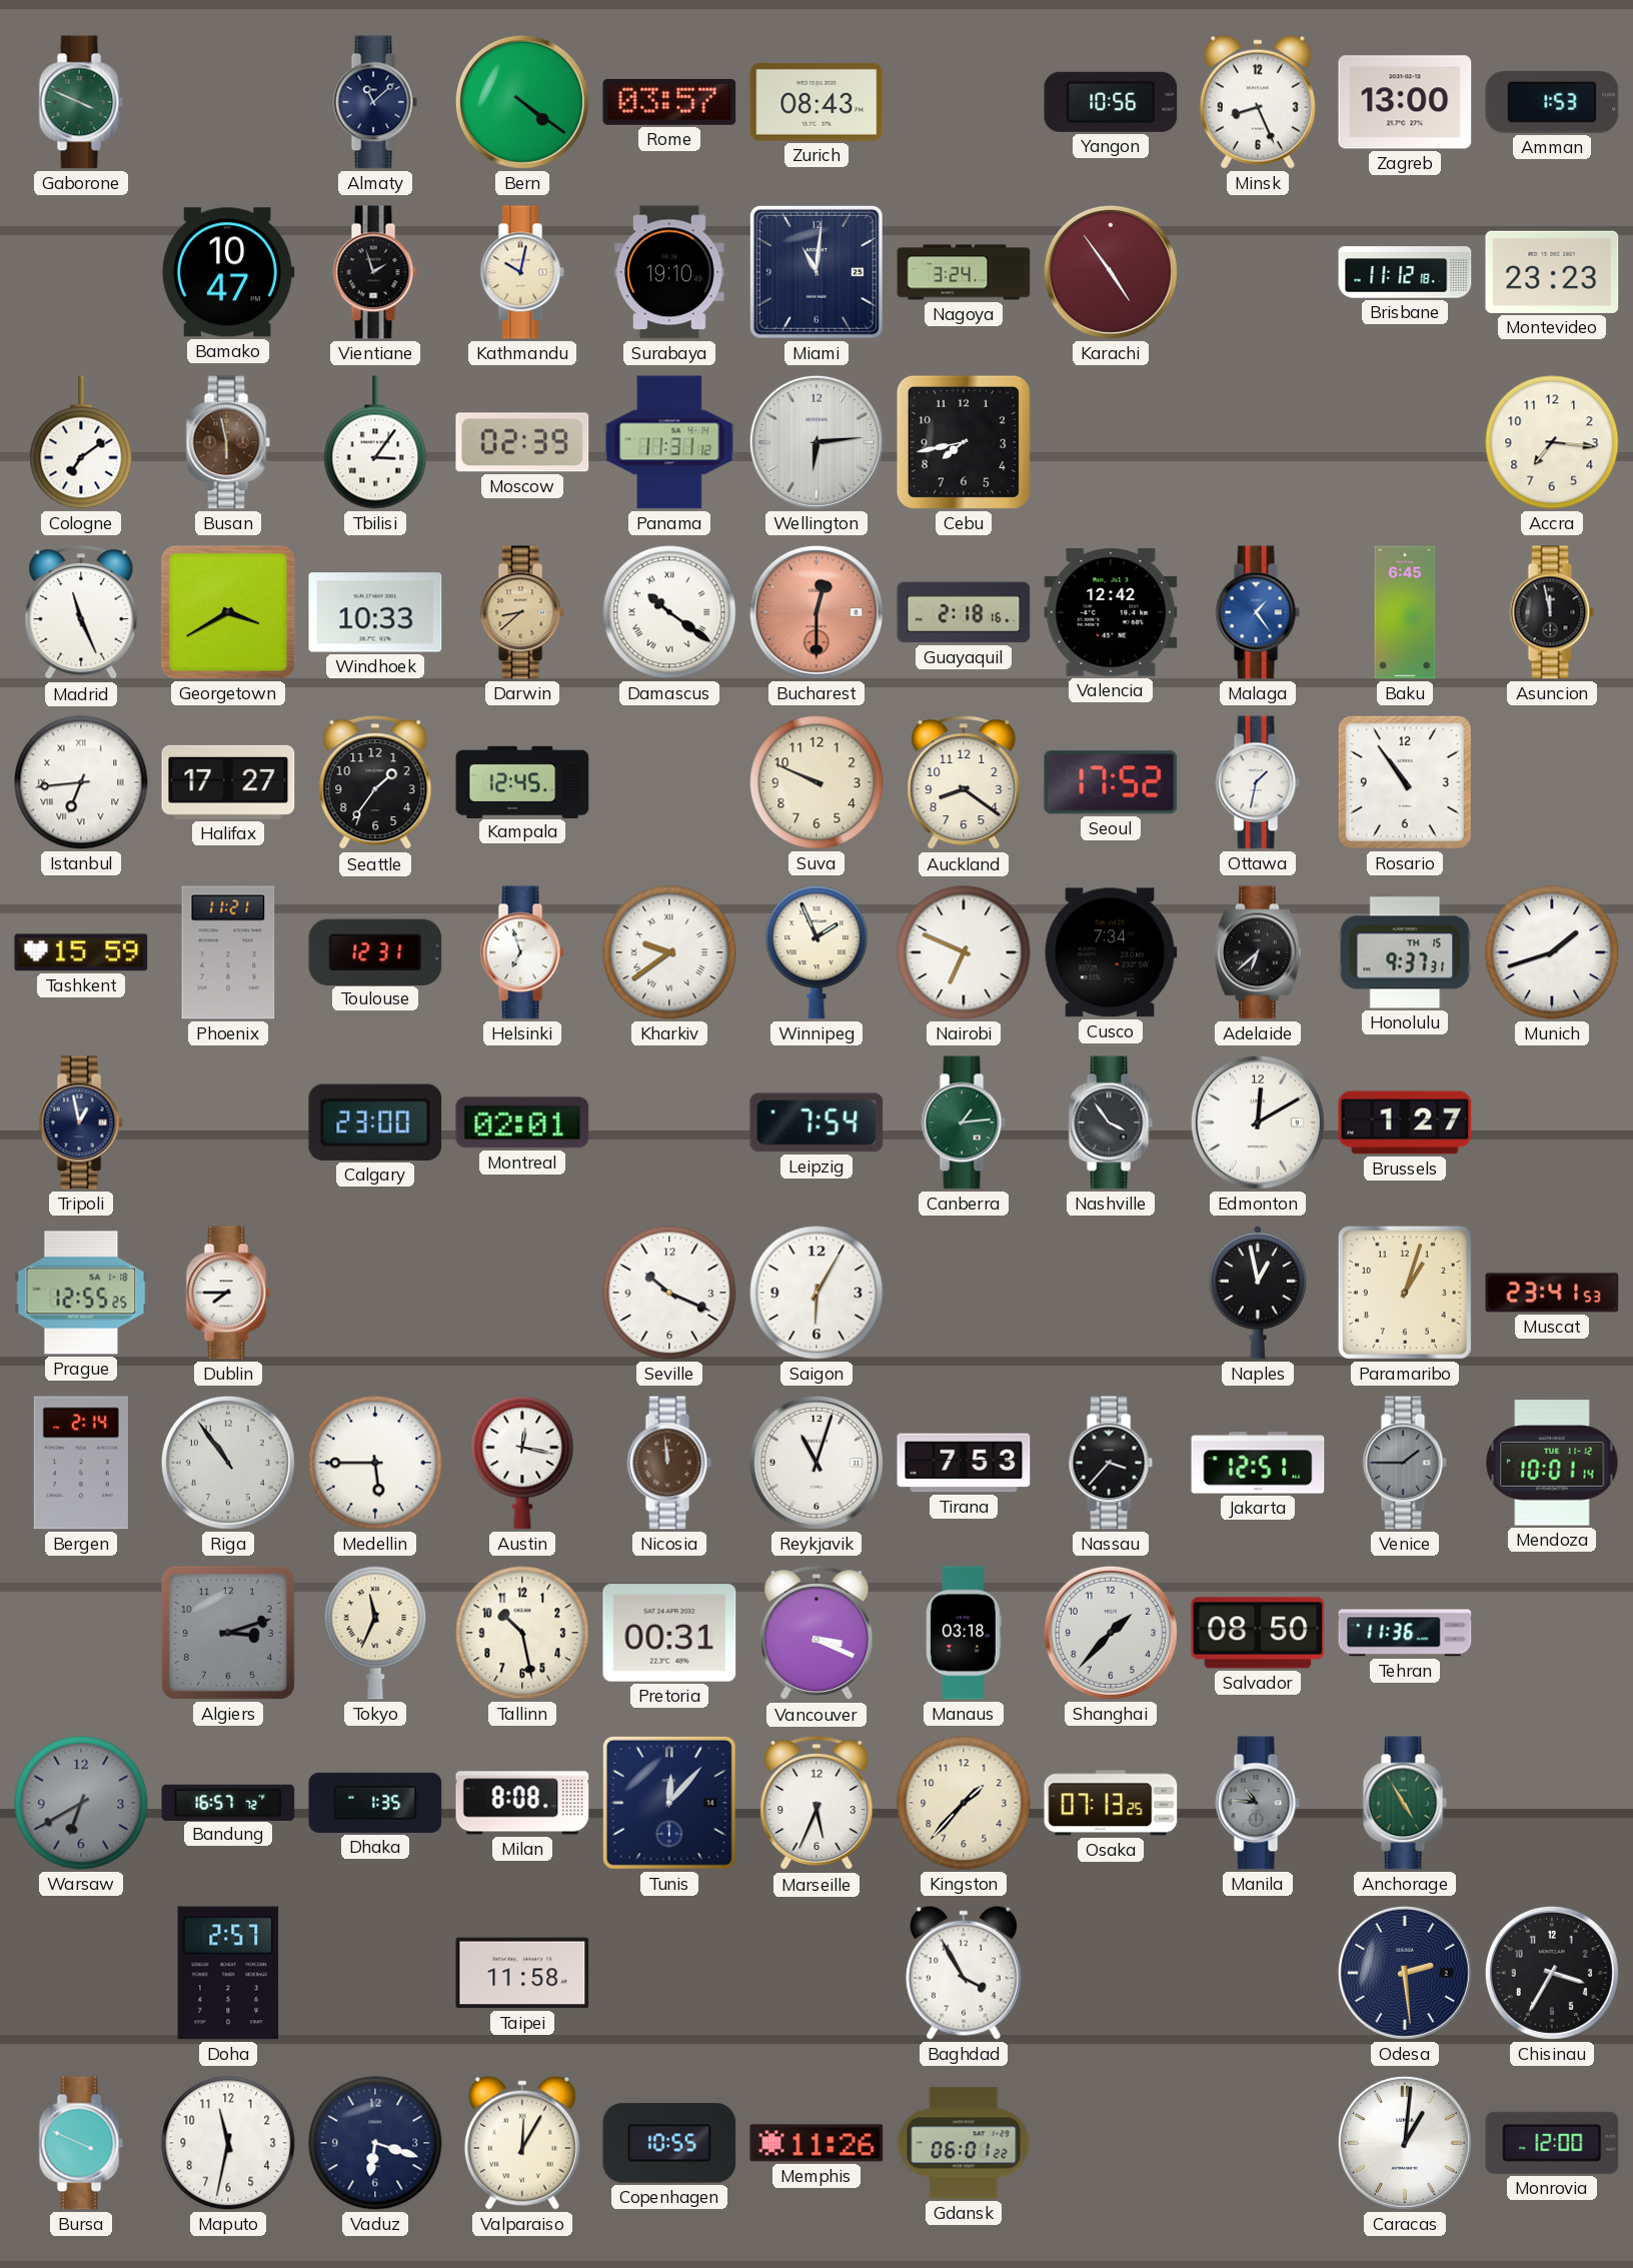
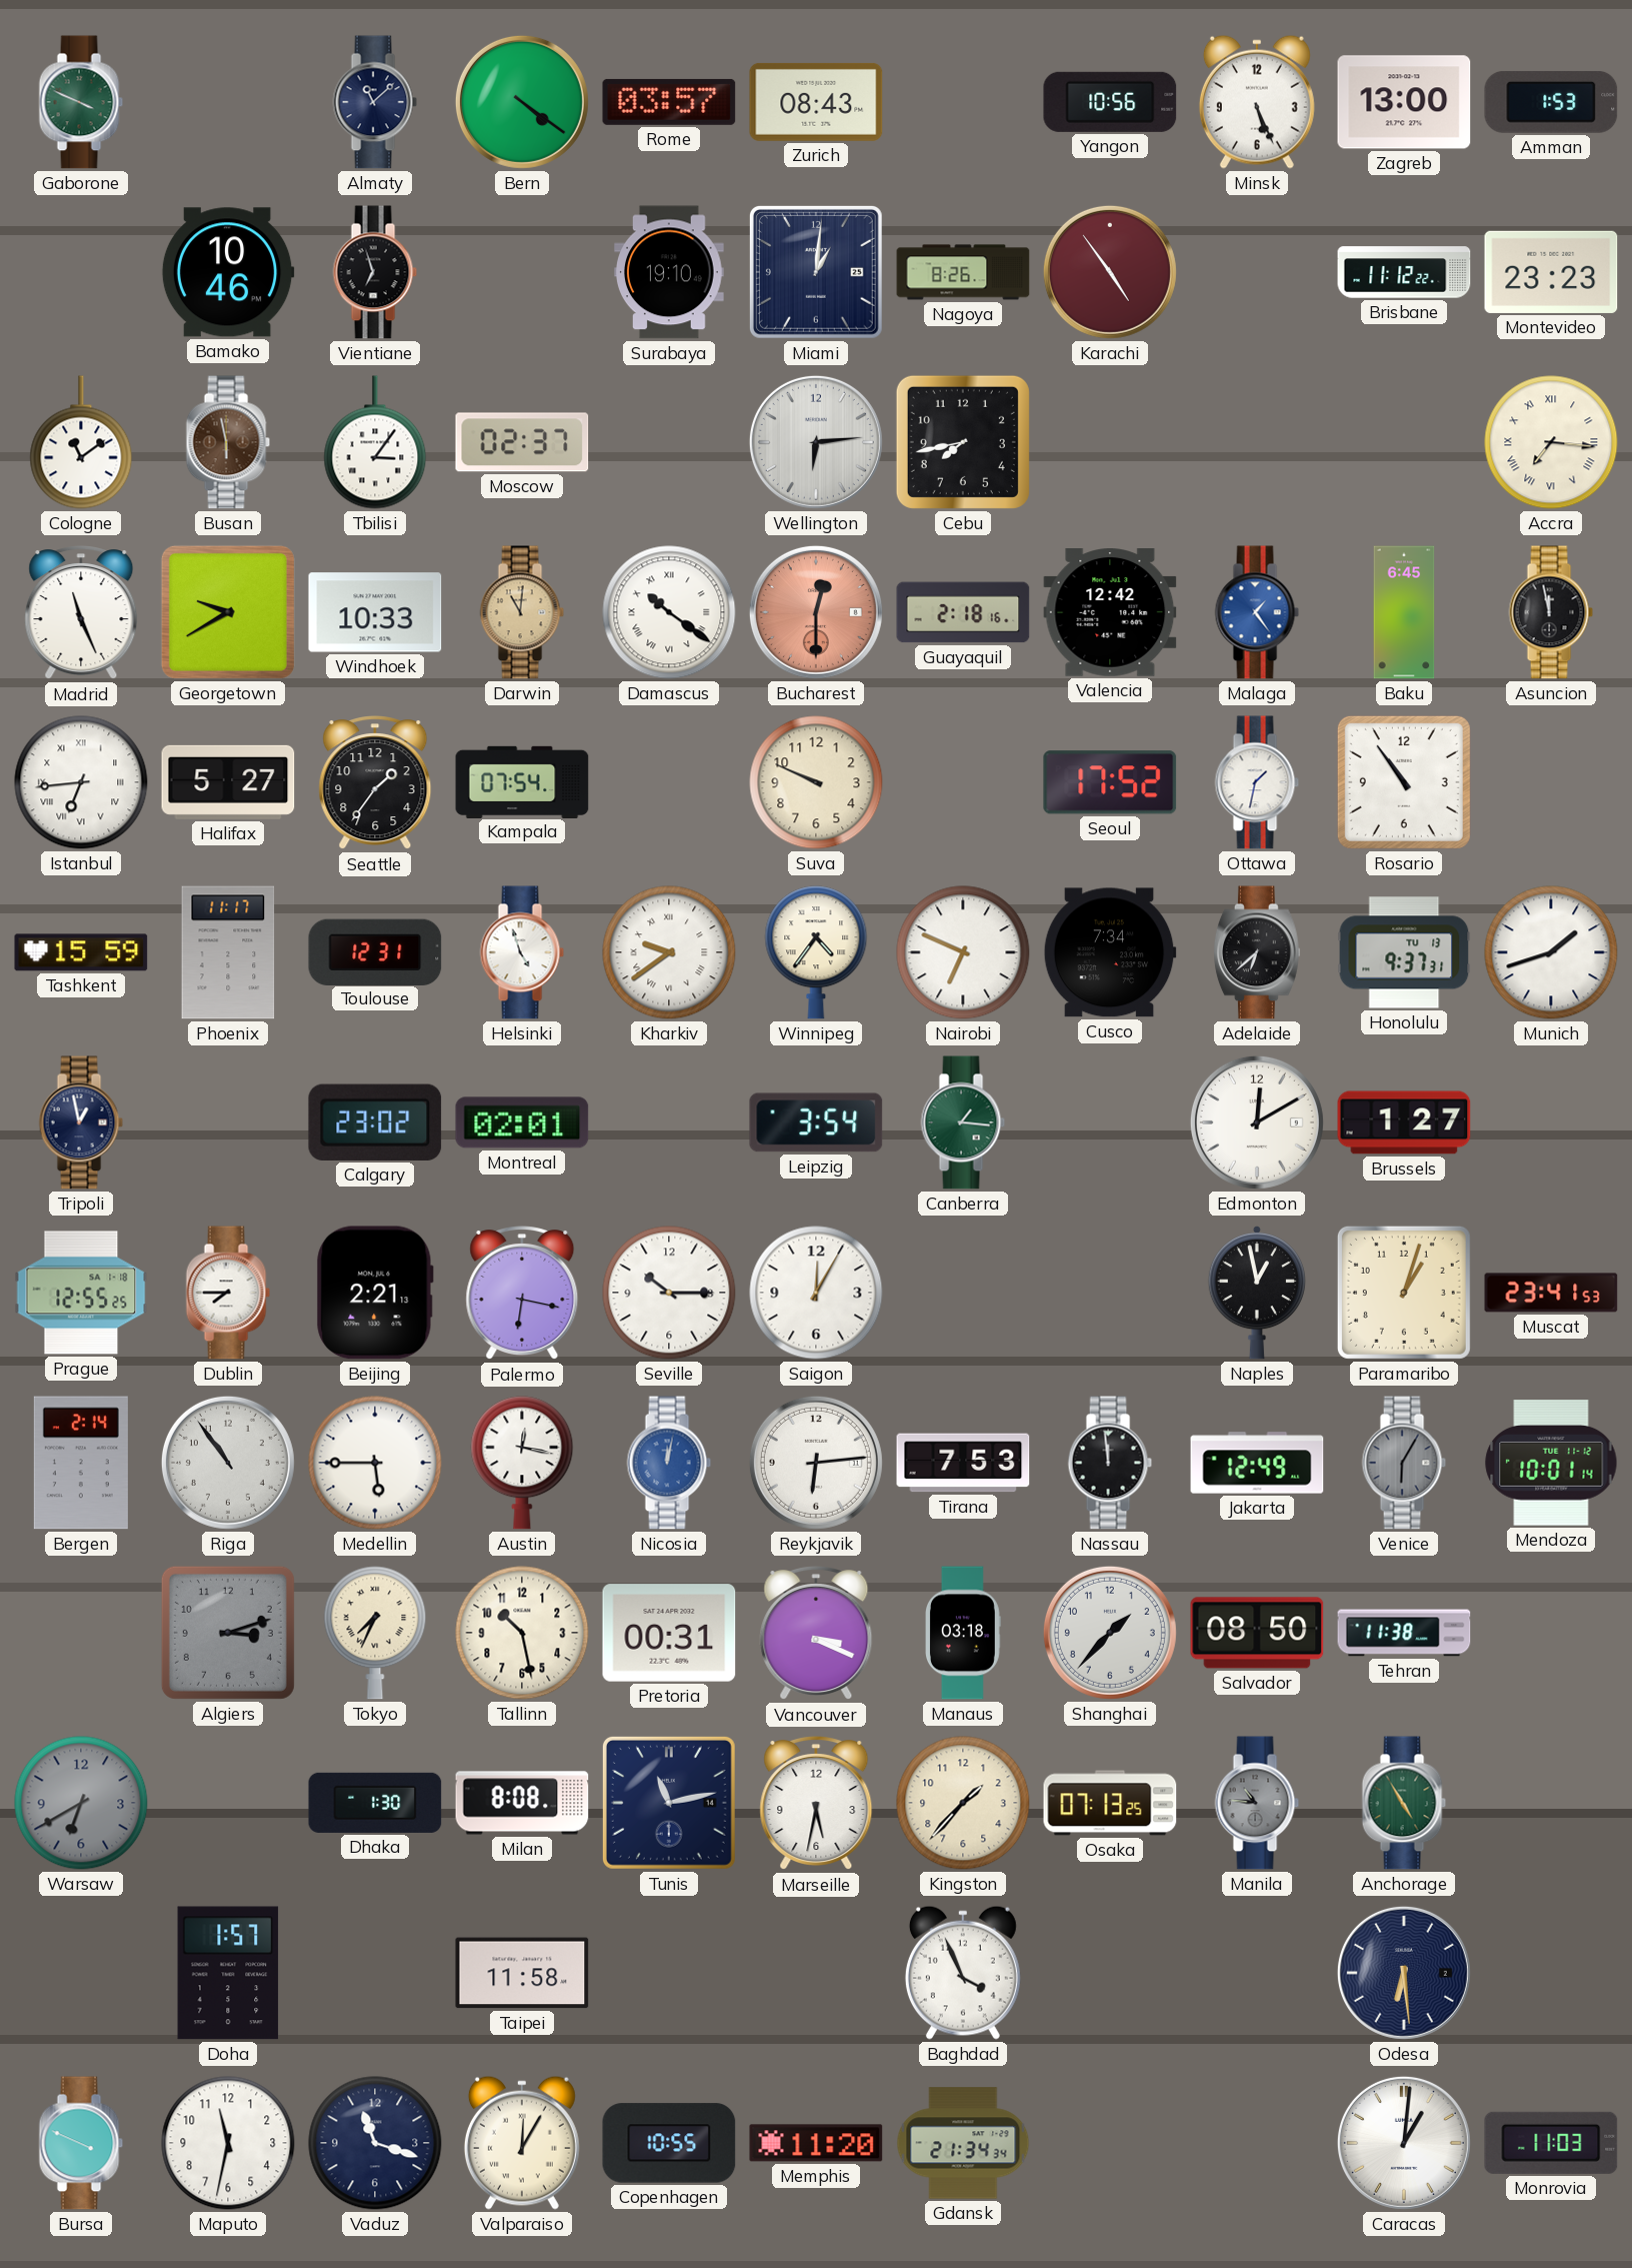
Minsk: 8:26 -> 5:26 (1257, 102)
Bamako: 10:47 -> 10:46 (228, 272)
Vientiane: 1:57 -> 6:57 (375, 272)
Kathmandu: 10:02 -> none (522, 272)
Miami: 11:01 -> 1:01 (816, 272)
Nagoya: 3:24 -> 8:26 (963, 272)
Brisbane: 11:12:18 -> 11:12:22 (1404, 272)
Cologne: 7:09 -> 11:09 (81, 442)
Moscow: 02:39 -> 02:37 (522, 442)
Panama: 11:31 -> none (669, 442)
Accra numerals: Arabic -> Roman (1551, 442)
Georgetown: 3:40 -> 9:40 (228, 612)
Darwin: 8:38 -> 11:01 (522, 612)
Halifax: 17:27 -> 5:27 (228, 782)
Kampala: 12:45 -> 07:54 (522, 781)
Auckland: 8:21 -> none (964, 783)
Phoenix: 11:21 -> 11:17 (228, 952)
Helsinki: 6:57 -> 4:57 (522, 952)
Winnipeg: 1:56 -> 4:36 (816, 952)
Honolulu date: TH 15 -> TU 13 (1404, 952)
Calgary: 23:00 -> 23:02 (375, 1122)
Leipzig: 7:54 -> 3:54 (816, 1122)
Canberra: 1:14 -> 1:16 (963, 1122)
Nashville: 3:54 -> none (1111, 1122)
Beijing: none -> 2:21 (375, 1293)
Palermo: none -> 6:17 (522, 1294)
Seville: 10:19 -> 10:15 (669, 1293)
Saigon: 6:05 -> 12:05 (816, 1293)
Nicosia: 11:59 -> 12:02 (669, 1463)
Nicosia dial: brown -> blue (669, 1463)
Reykjavik: 11:03 -> 6:14 (816, 1463)
Nassau: 3:37 -> 11:59 (1110, 1463)
Jakarta: 12:51 -> 12:49 (1257, 1463)
Venice: 1:45 -> 6:05 (1404, 1463)
Tokyo: 11:34 -> 7:34 (375, 1633)
Tehran: 11:36 -> 11:38 (1404, 1633)
Bandung: 16:57 -> none (228, 1802)
Dhaka: 1:35 -> 1:30 (375, 1803)
Tunis: 12:07 -> 11:13 (669, 1803)
Marseille: 5:34 -> 5:32 (816, 1804)
Doha: 2:57 -> 1:57 (228, 1973)
Baghdad: 3:55 -> 3:56 (963, 1973)
Odesa: 2:29 -> 6:29 (1404, 1973)
Chisinau: 3:35 -> none (1552, 1973)
Vaduz: 6:18 -> 11:18 (375, 2143)
Memphis: 11:26 -> 11:20 (816, 2143)
Gdansk: 06:01 -> 21:34 (963, 2143)
Monrovia: 12:00 -> 11:03 (1551, 2143)
